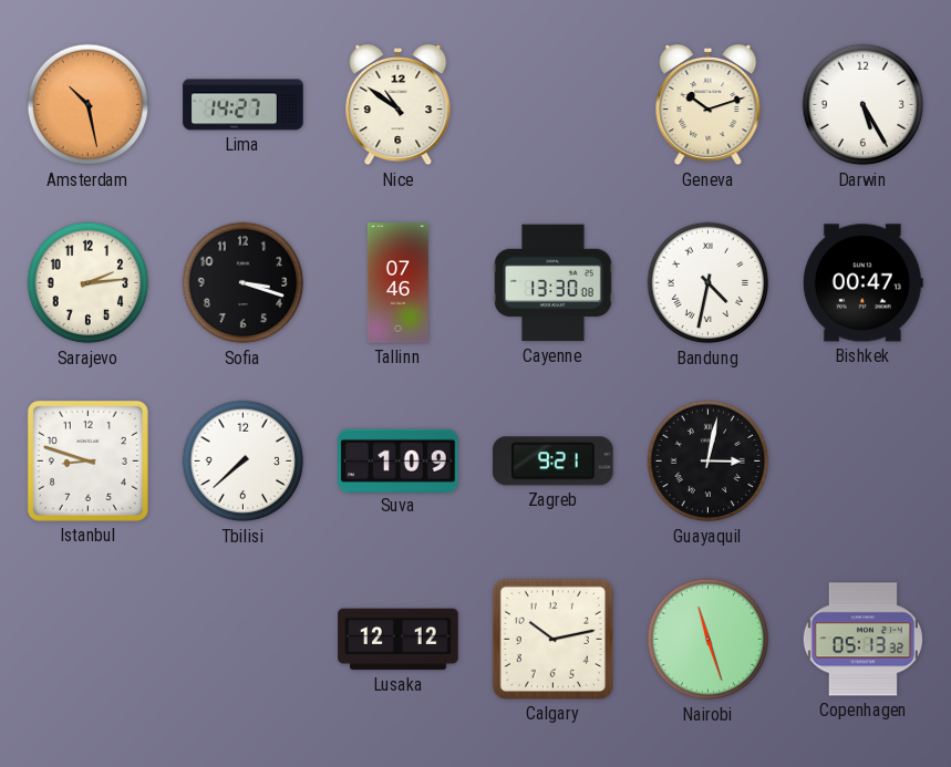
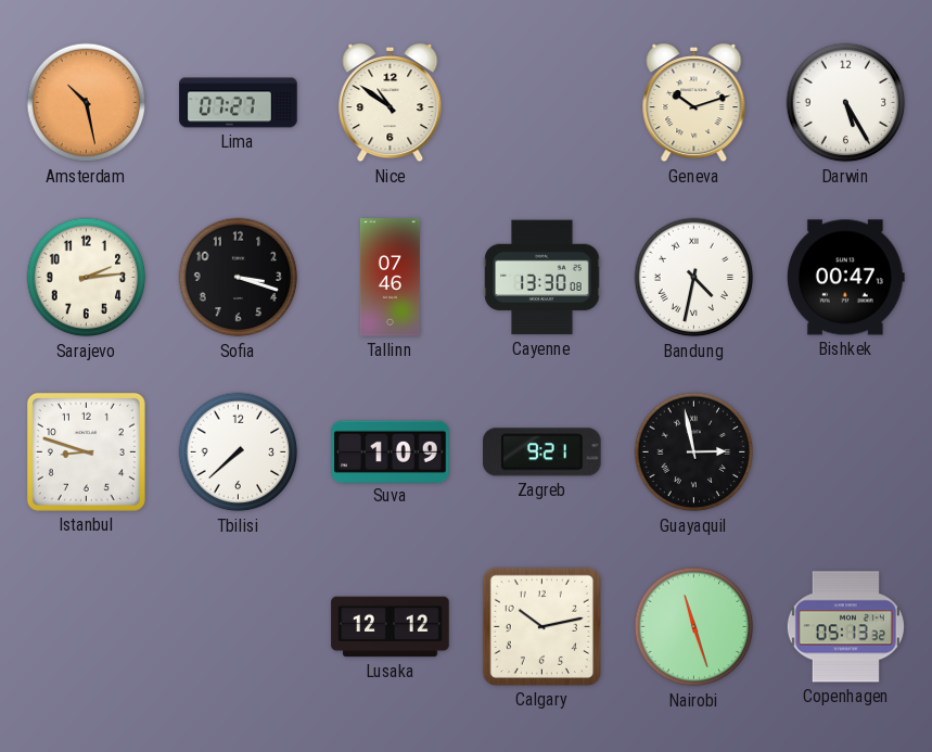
Lima: 14:27 -> 07:27 (239, 103)
Guayaquil: 3:02 -> 2:58 (694, 453)
